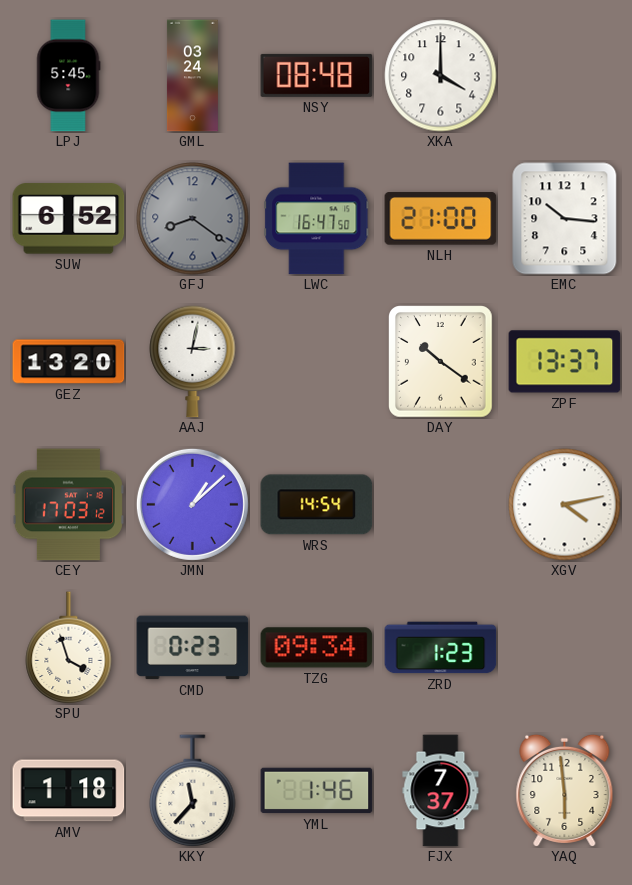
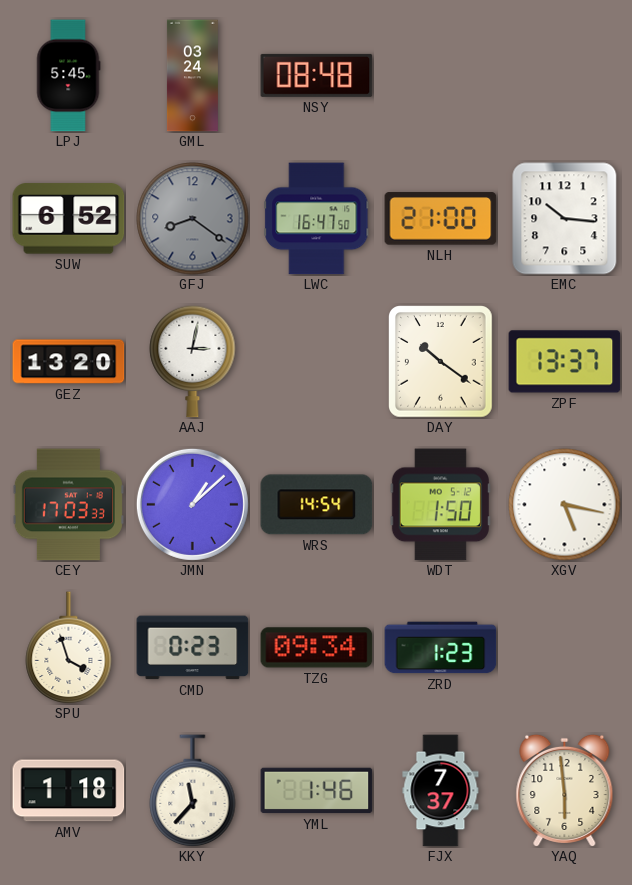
XKA: 4:00 -> none (441, 76)
CEY: 17:03:12 -> 17:03:33 (68, 505)
WDT: none -> 1:50 (440, 505)
XGV: 4:13 -> 5:17 (565, 505)
